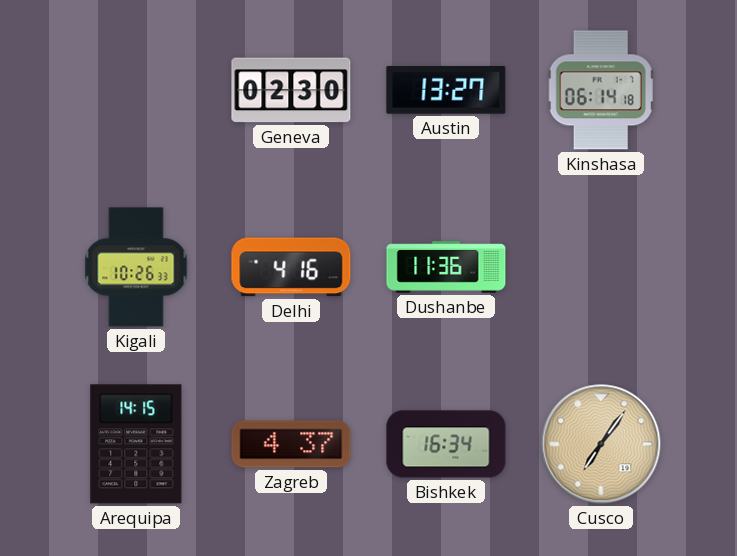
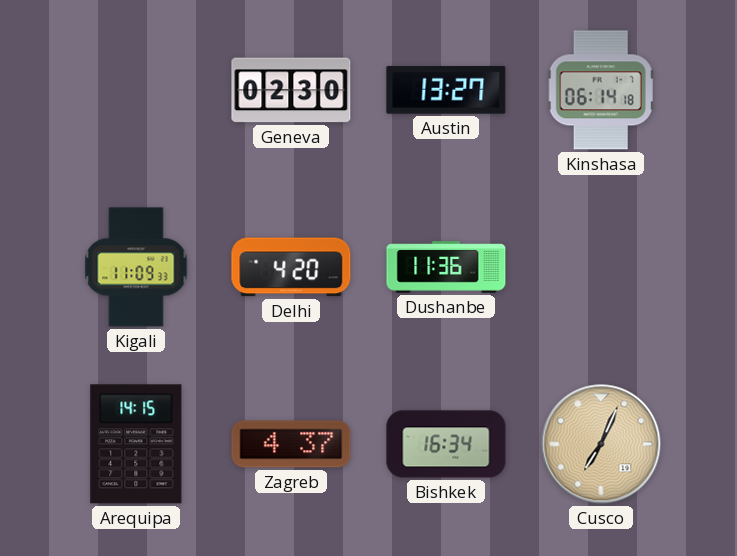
Kigali: 10:26 -> 11:09 (136, 267)
Delhi: 4:16 -> 4:20 (291, 267)
Cusco: 7:06 -> 7:04 (601, 444)
